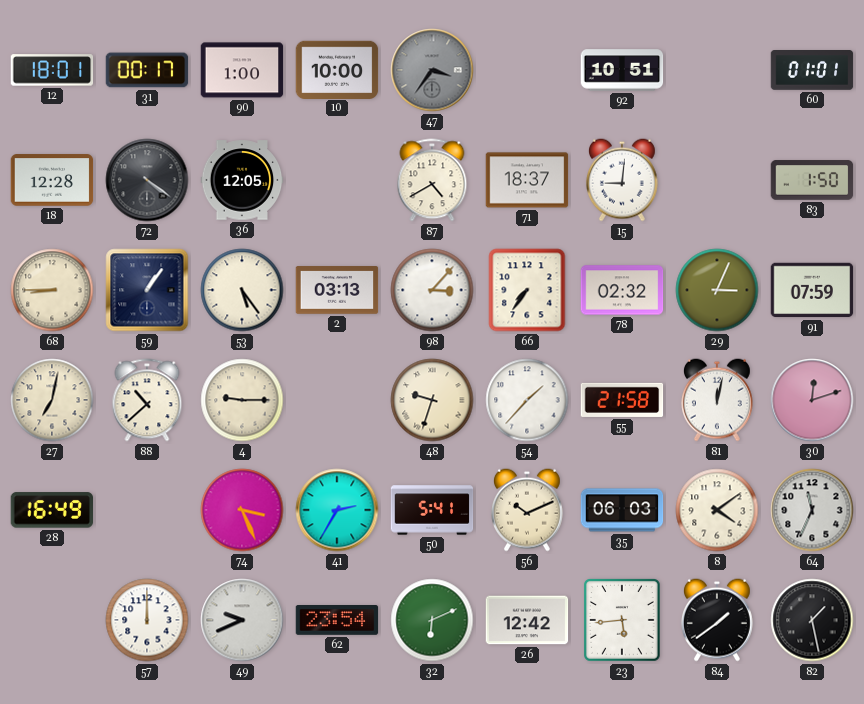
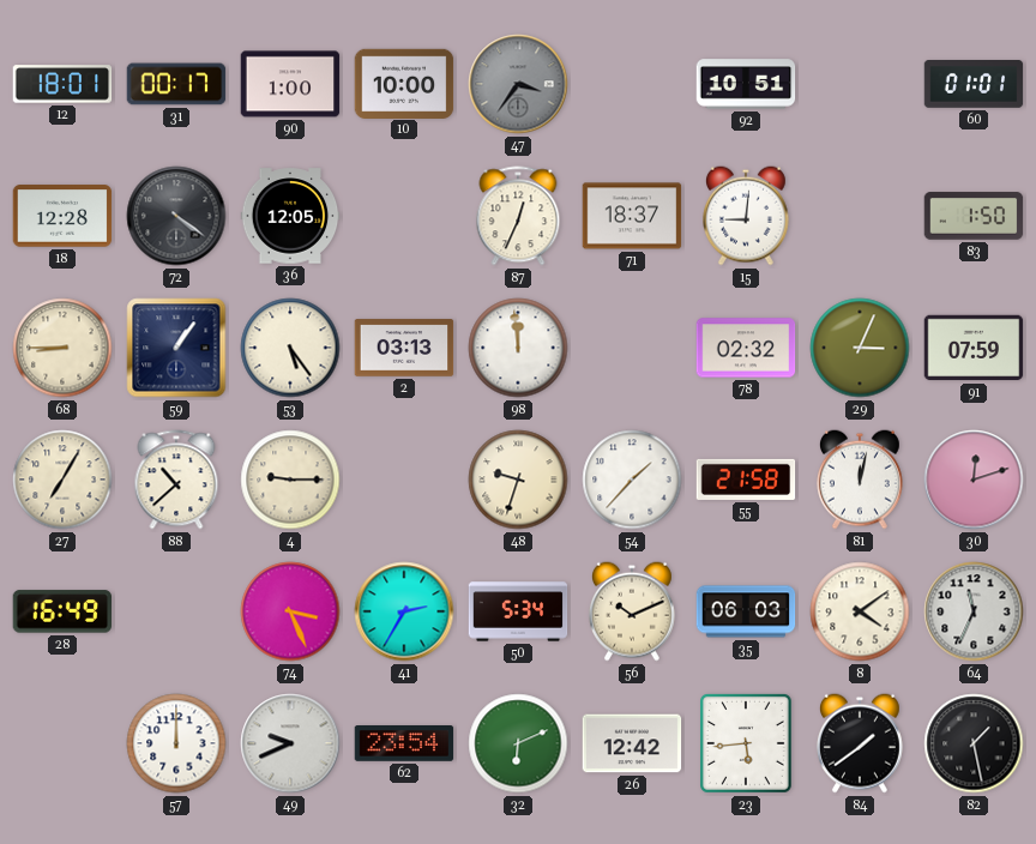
87: 4:40 -> 12:34 (518, 216)
98: 3:07 -> 11:59 (518, 348)
66: 7:36 -> none (527, 290)
27: 7:02 -> 7:05 (62, 480)
50: 5:41 -> 5:34 (518, 611)
